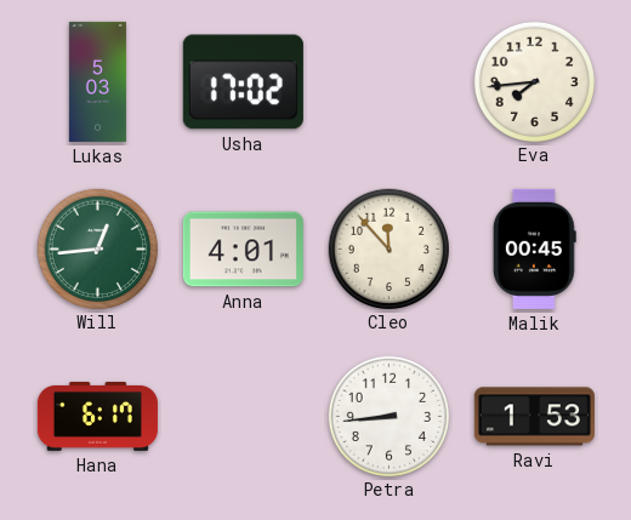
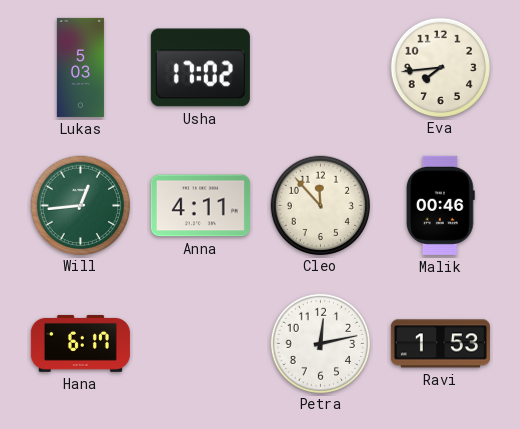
Anna: 4:01 -> 4:11 (200, 206)
Malik: 00:45 -> 00:46 (441, 205)
Petra: 8:44 -> 12:13 (320, 343)
